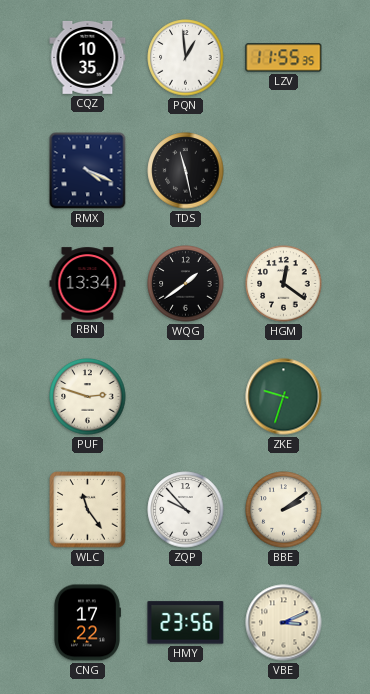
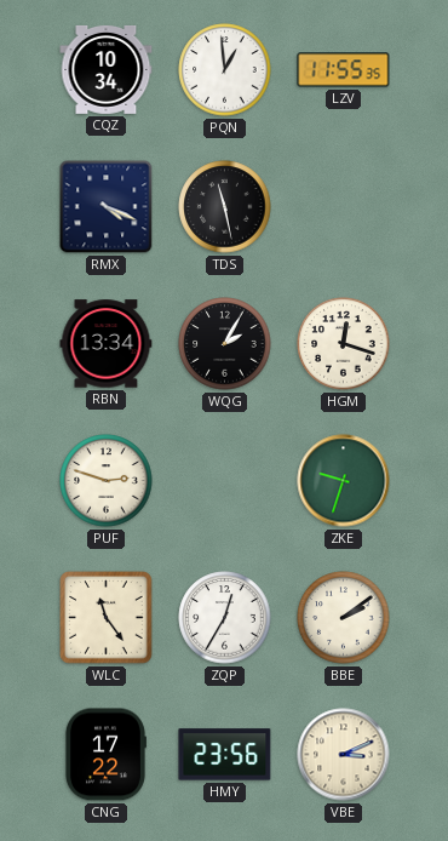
CQZ: 10:35 -> 10:34 (107, 69)
WQG: 1:39 -> 2:05 (225, 344)
HGM: 12:21 -> 12:18 (344, 344)
ZQP: 9:53 -> 12:35 (225, 618)
